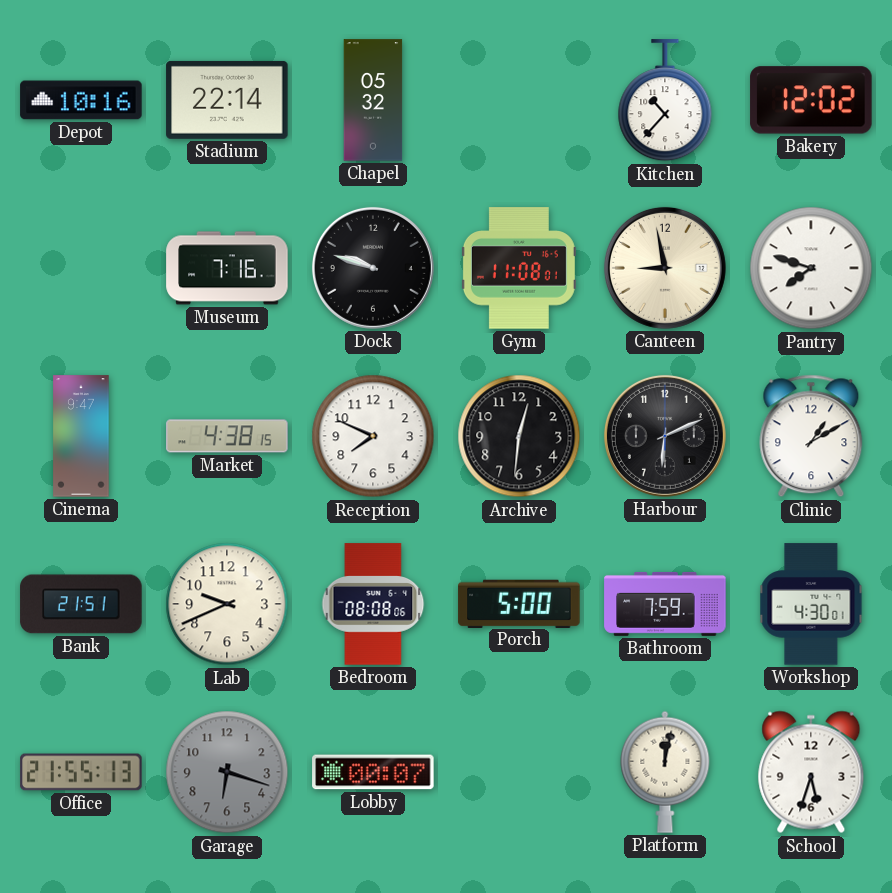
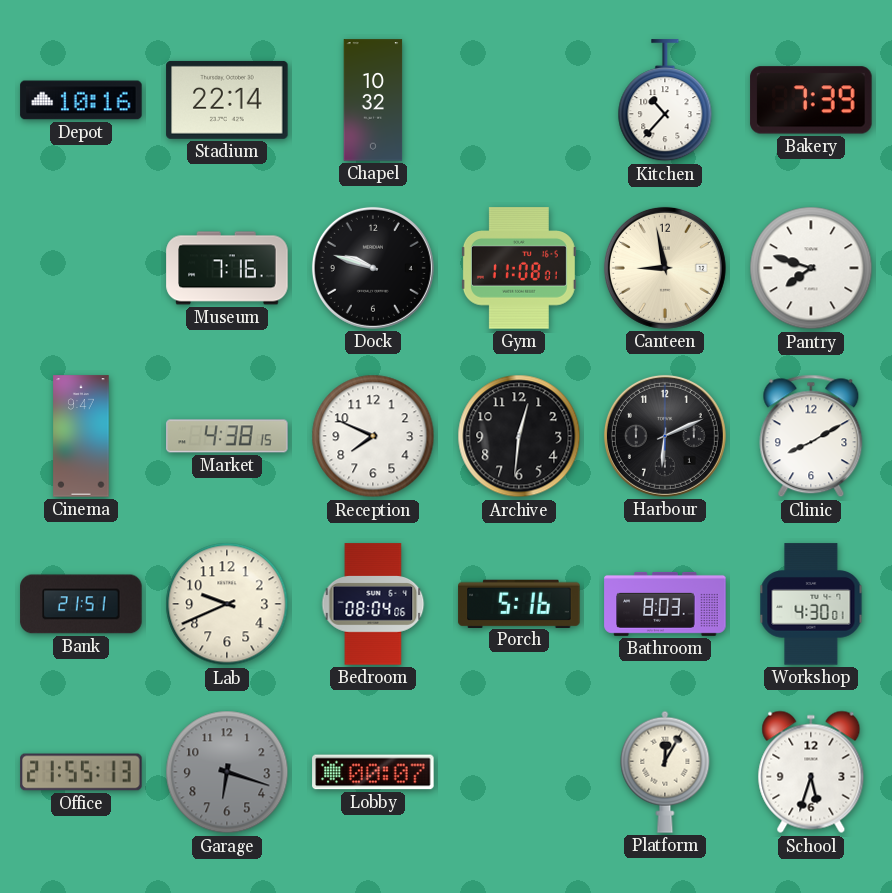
Chapel: 05:32 -> 10:32 (373, 100)
Bakery: 12:02 -> 7:39 (811, 100)
Clinic: 1:10 -> 8:10 (811, 436)
Bedroom: 08:08 -> 08:04 (373, 604)
Porch: 5:00 -> 5:16 (519, 603)
Bathroom: 7:59 -> 8:03 (665, 604)
Platform: 12:02 -> 12:05 (665, 772)
